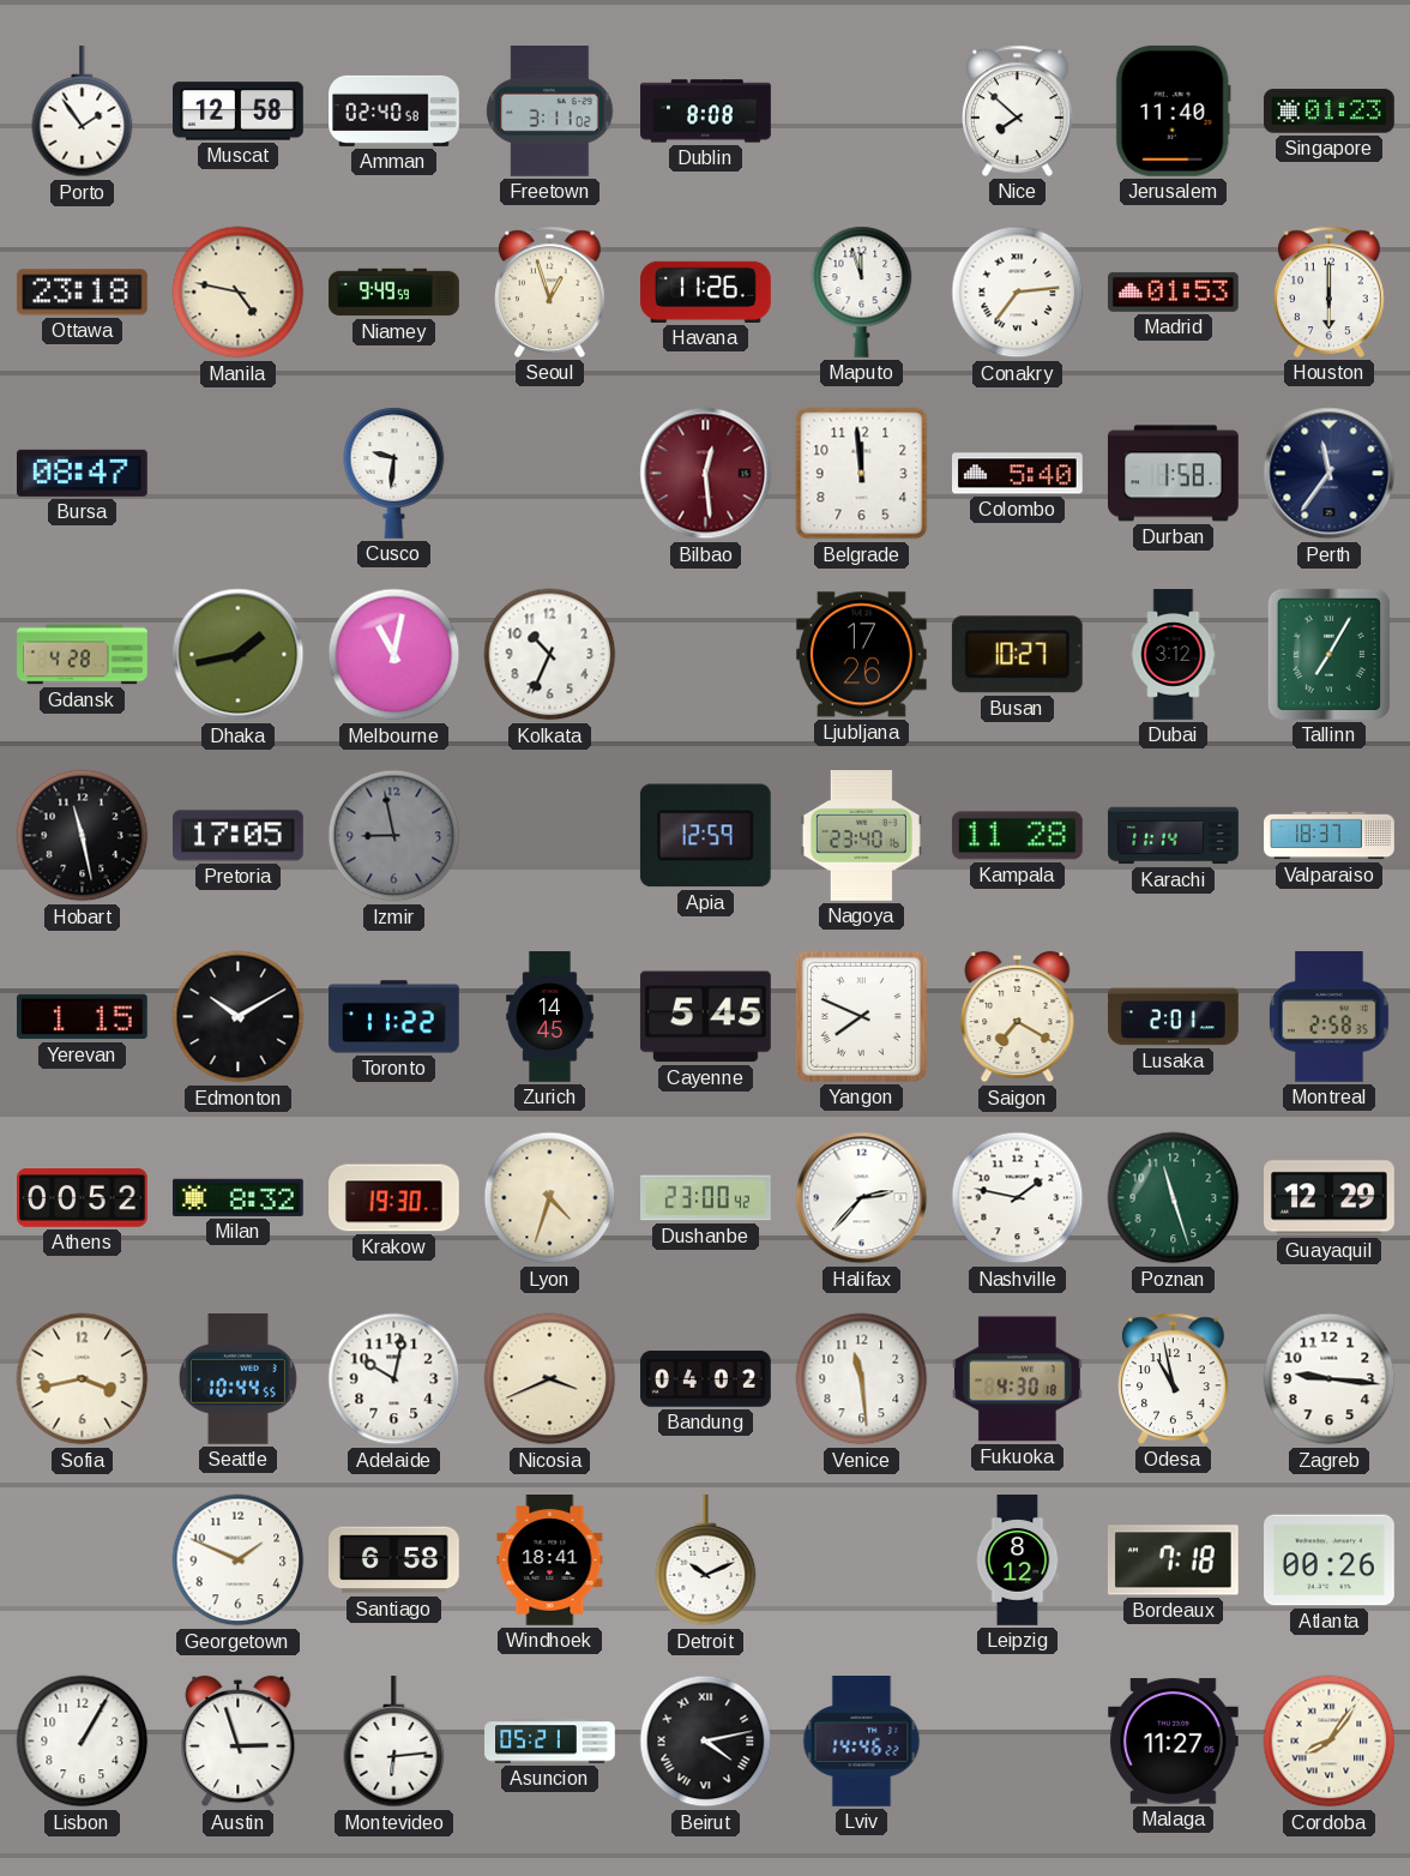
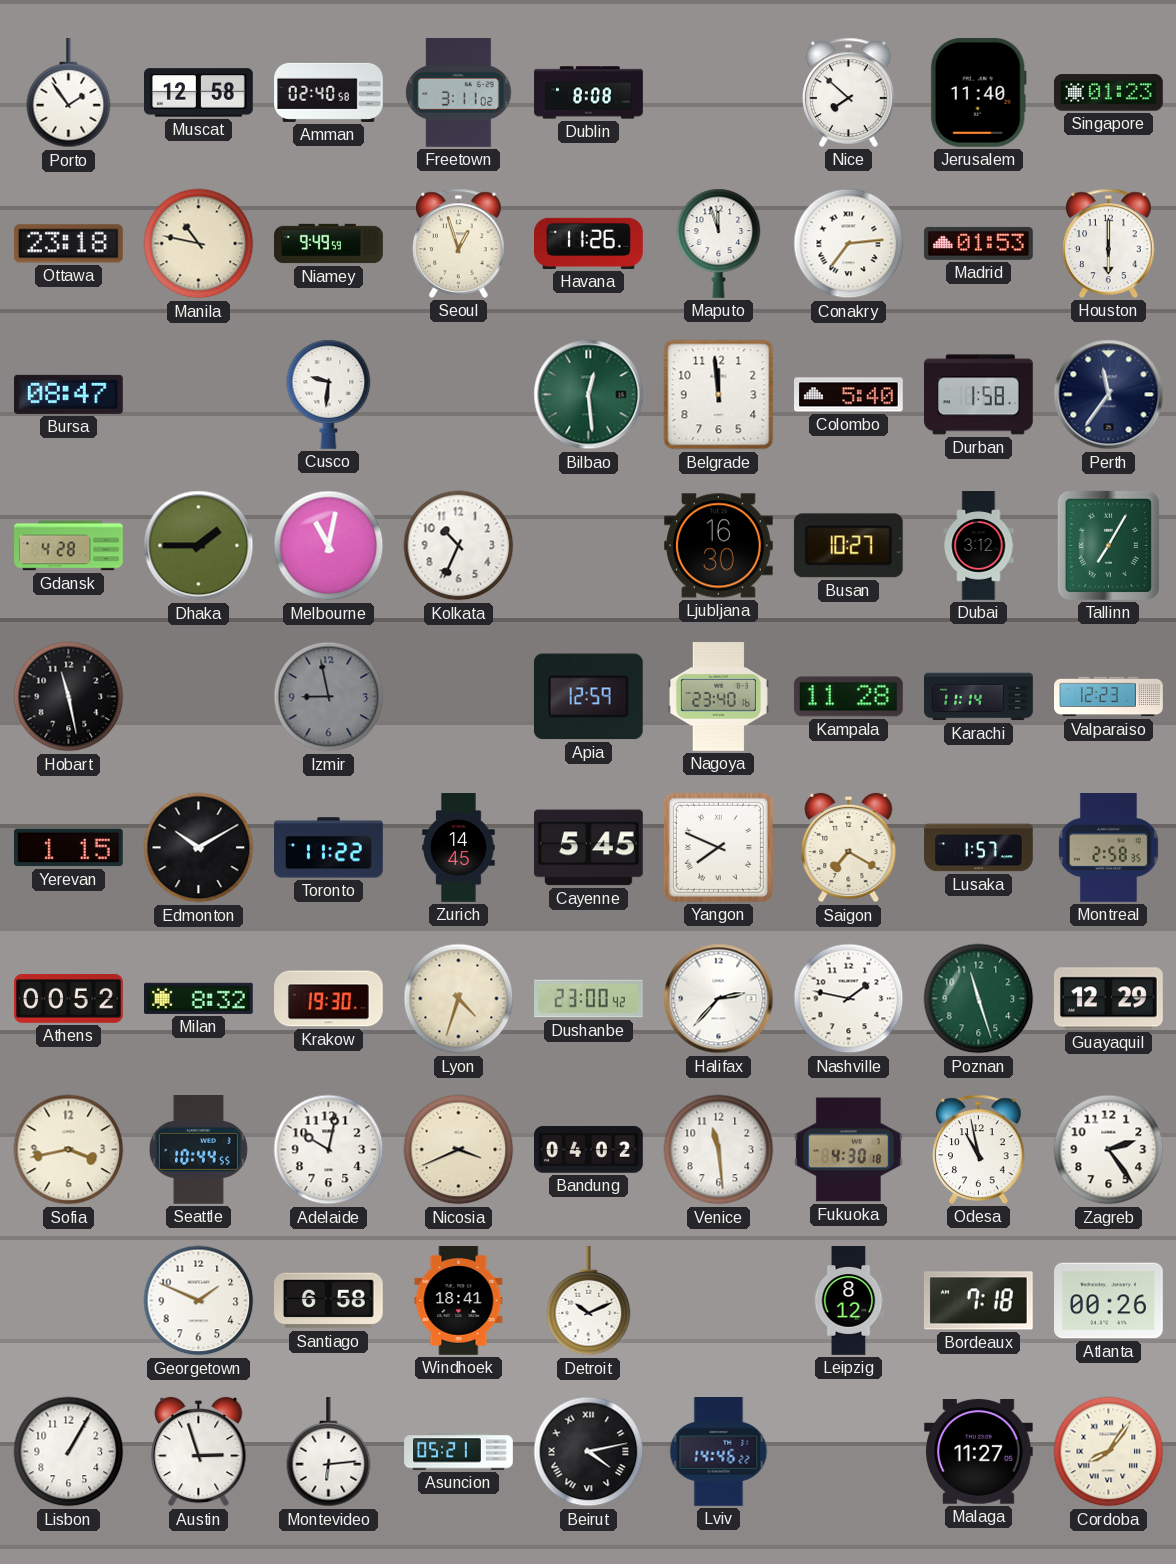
Manila: 4:47 -> 10:47 (199, 244)
Bilbao dial: burgundy -> green (589, 395)
Dhaka: 1:43 -> 1:45 (199, 546)
Ljubljana: 17:26 -> 16:30 (718, 546)
Pretoria: 17:05 -> none (239, 836)
Valparaiso: 18:37 -> 12:23 (1109, 697)
Lusaka: 2:01 -> 1:57 (979, 848)
Zagreb: 9:16 -> 2:24 (1109, 1150)
